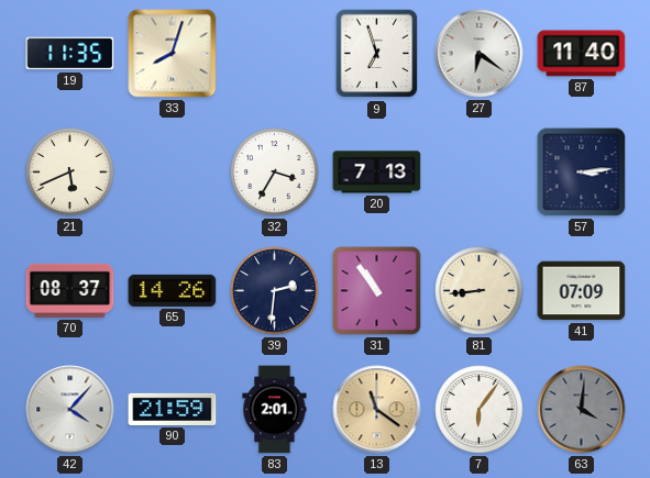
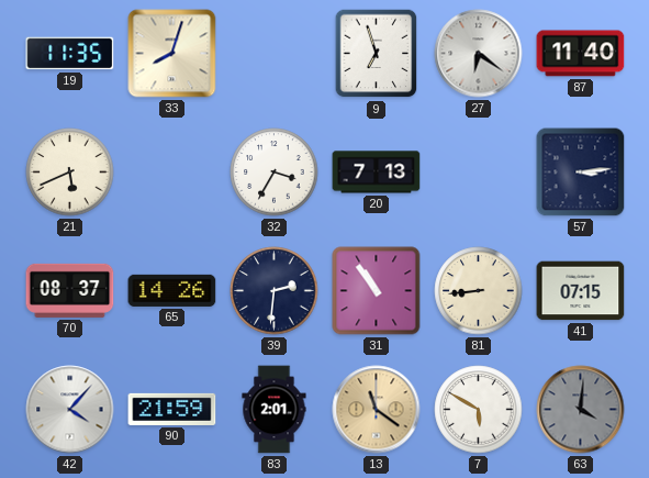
41: 07:09 -> 07:15 (581, 291)
7: 6:06 -> 5:50 (479, 410)
